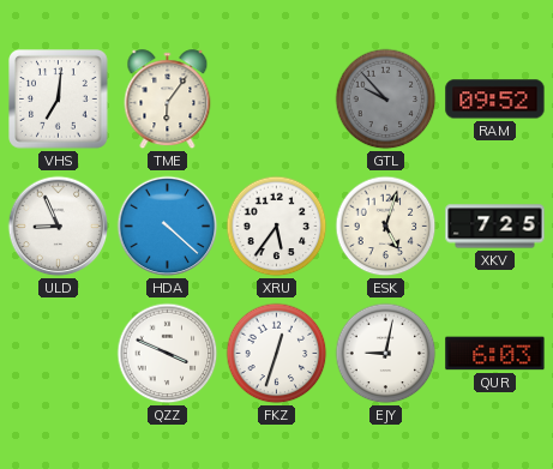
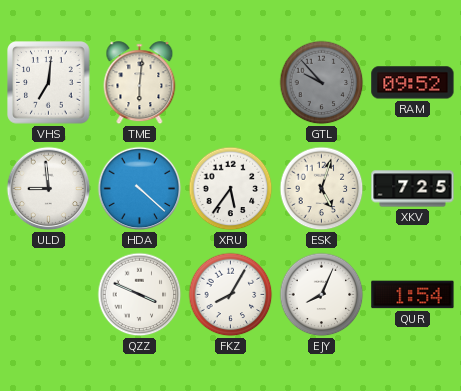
TME: 6:06 -> 6:01 (140, 83)
ULD: 8:56 -> 8:59 (49, 189)
FKZ: 12:33 -> 8:05 (231, 295)
EJY: 9:02 -> 8:04 (322, 295)
QUR: 6:03 -> 1:54 (413, 295)
